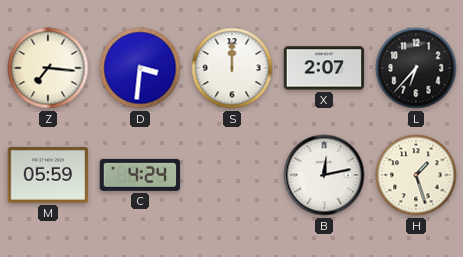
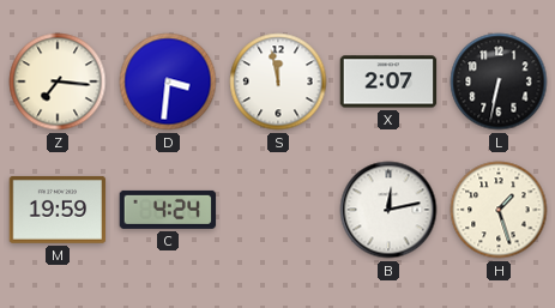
S: 12:00 -> 11:58 (278, 81)
L: 6:37 -> 6:32 (499, 81)
M: 05:59 -> 19:59 (58, 210)
